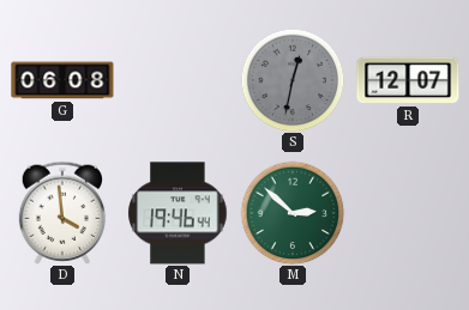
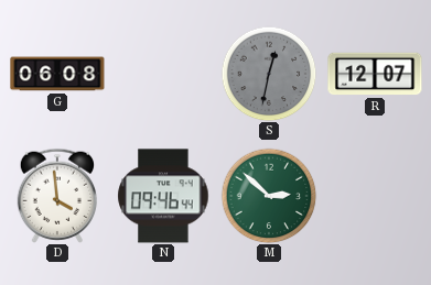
N: 19:46 -> 09:46 (163, 196)
